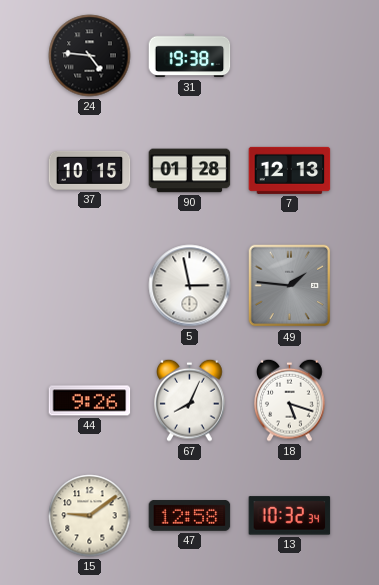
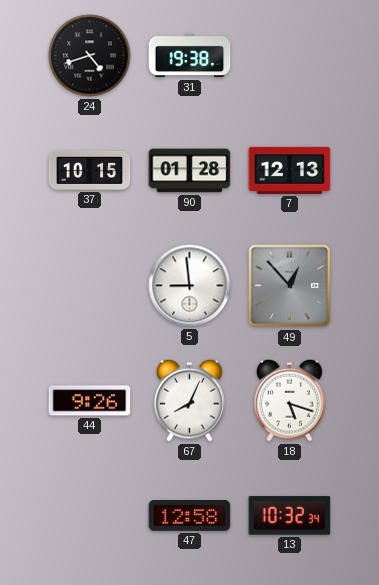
24: 4:46 -> 4:42 (90, 56)
5: 2:58 -> 8:59 (190, 286)
49: 1:46 -> 12:53 (290, 286)
15: 9:09 -> none (90, 516)
